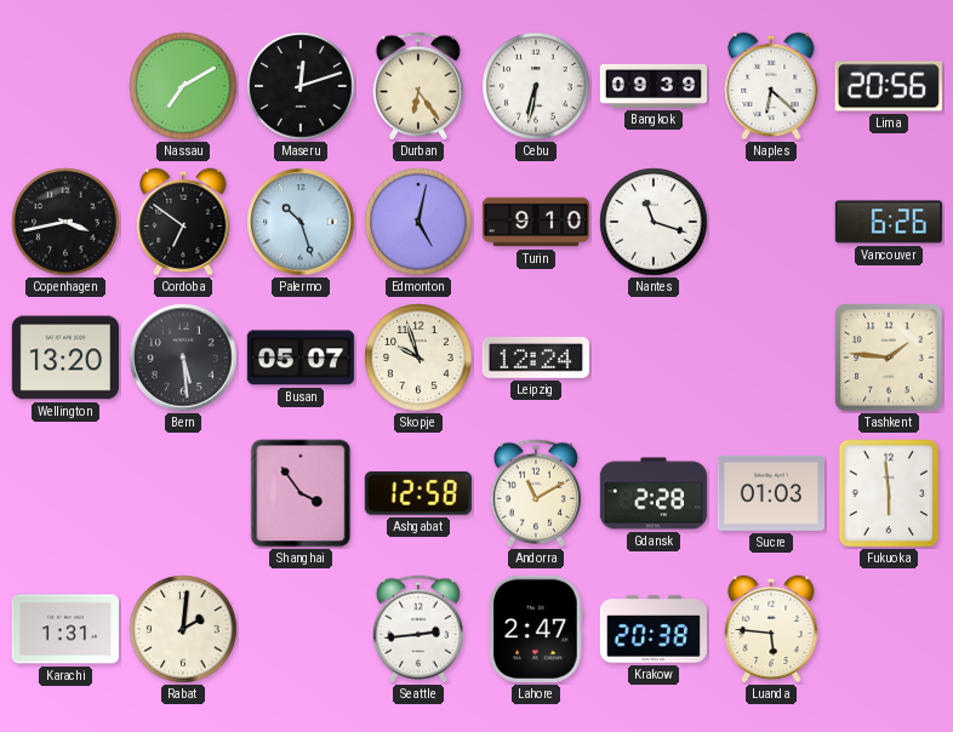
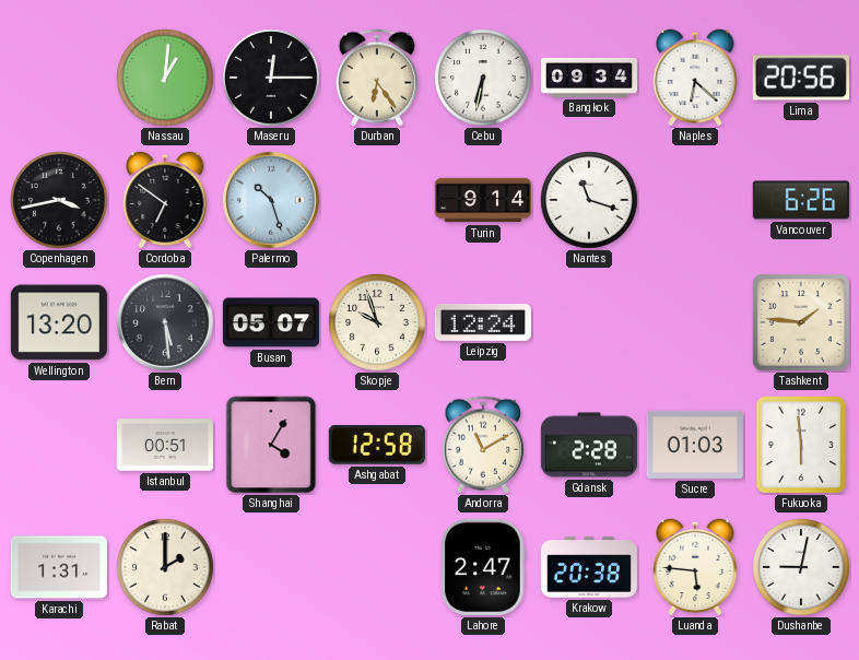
Nassau: 7:10 -> 1:01 (165, 78)
Maseru: 12:12 -> 12:15 (271, 78)
Bangkok: 09:39 -> 09:34 (588, 78)
Edmonton: 5:02 -> none (418, 222)
Turin: 9:10 -> 9:14 (482, 200)
Istanbul: none -> 00:51 (165, 445)
Shanghai: 3:54 -> 4:05 (271, 445)
Rabat: 2:01 -> 2:00 (165, 567)
Seattle: 2:44 -> none (418, 629)
Dushanbe: none -> 9:02 (801, 567)
